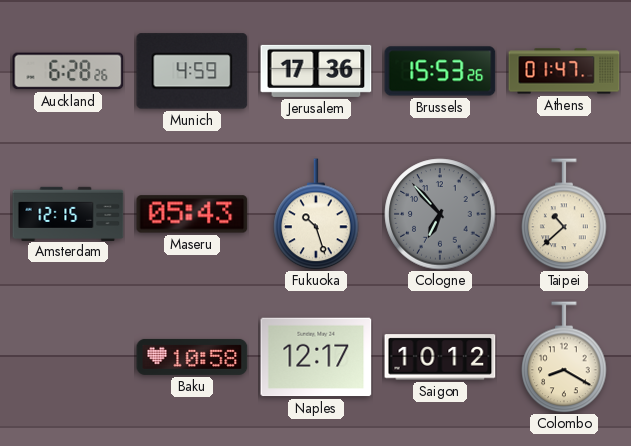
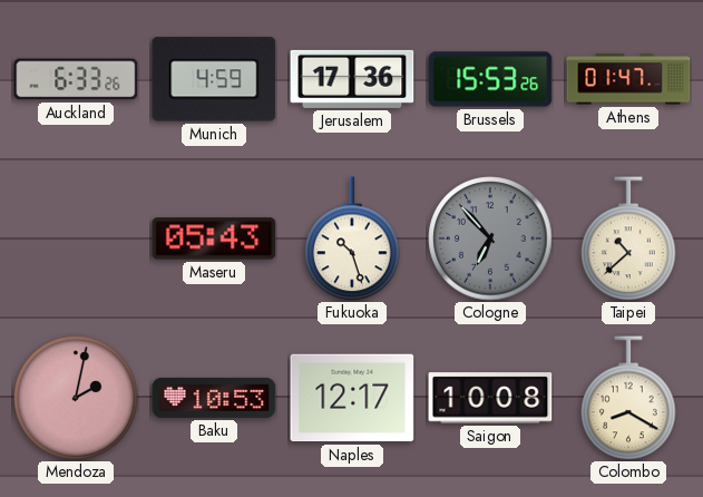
Auckland: 6:28 -> 6:33 (76, 79)
Amsterdam: 12:15 -> none (68, 213)
Mendoza: none -> 2:02 (76, 398)
Baku: 10:58 -> 10:53 (214, 398)
Saigon: 10:12 -> 10:08 (490, 398)
